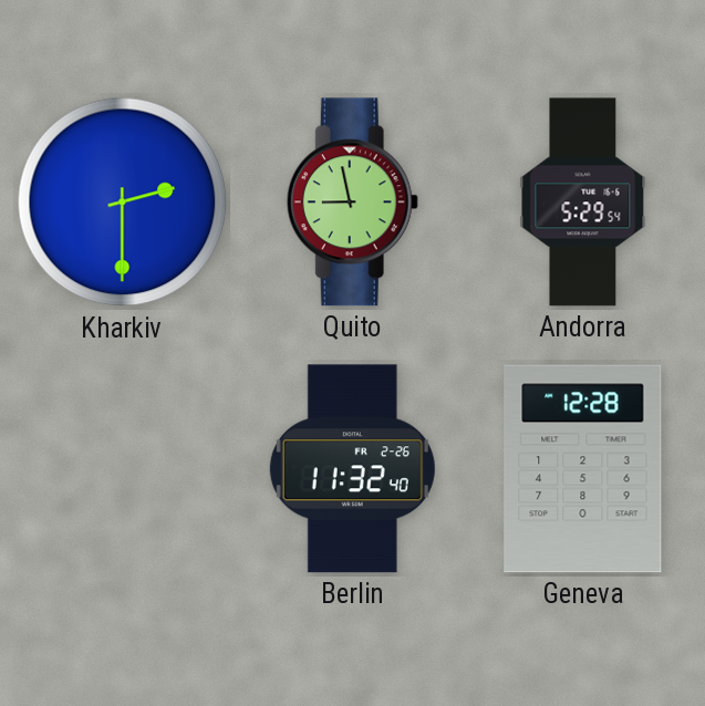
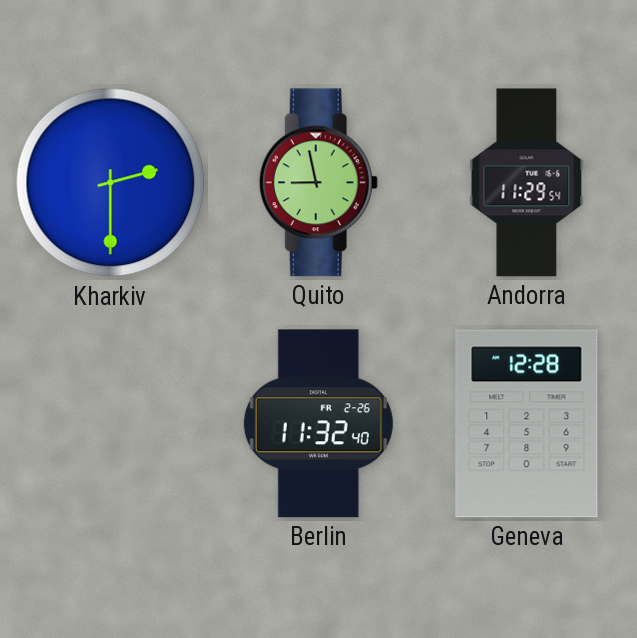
Andorra: 5:29 -> 11:29 (527, 183)
